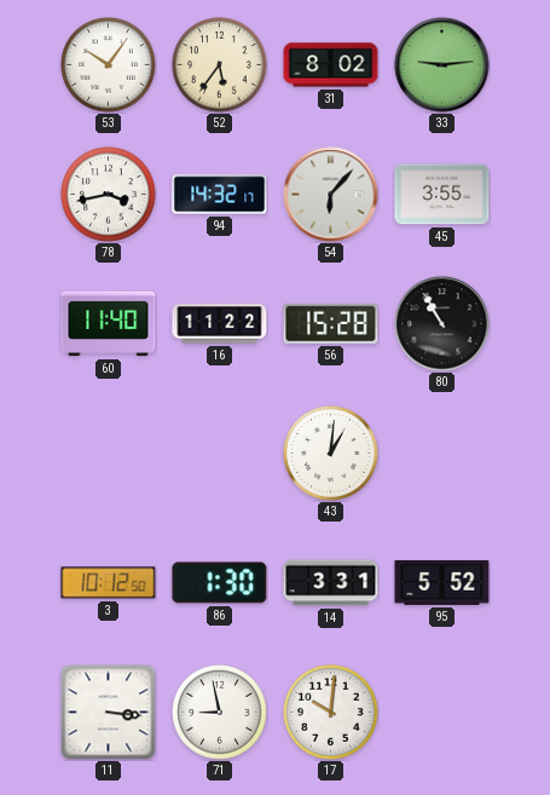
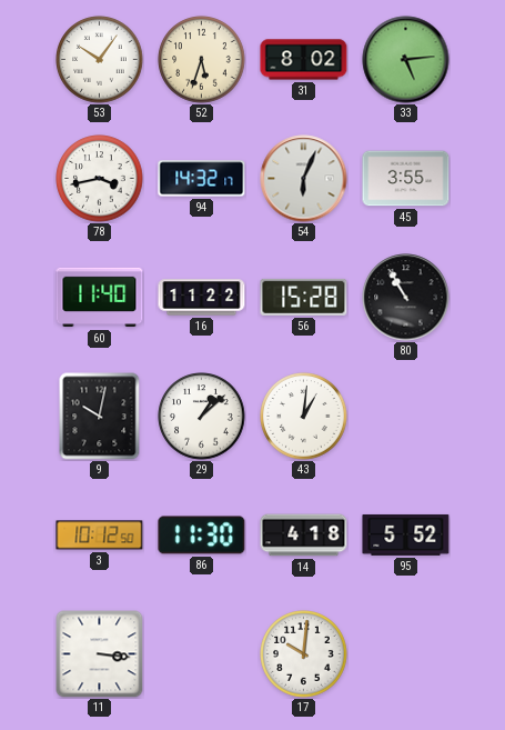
52: 5:36 -> 5:33 (202, 60)
33: 9:14 -> 5:14 (406, 60)
54: 6:07 -> 6:04 (304, 179)
9: none -> 10:02 (100, 417)
29: none -> 1:08 (202, 417)
86: 1:30 -> 11:30 (202, 536)
14: 3:31 -> 4:18 (304, 536)
71: 8:58 -> none (220, 713)
